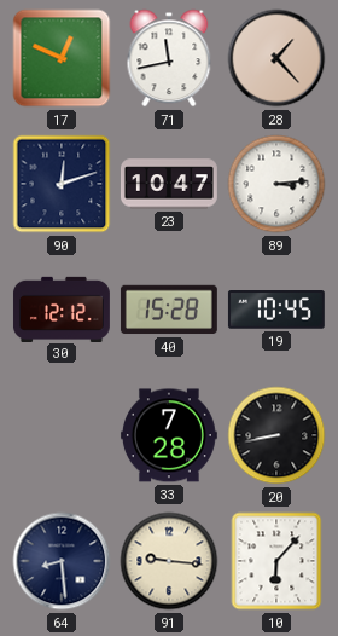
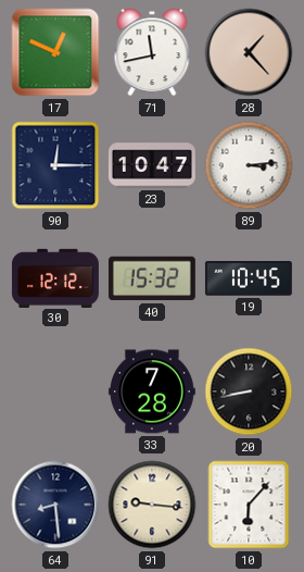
90: 12:12 -> 12:15 (55, 165)
40: 15:28 -> 15:32 (152, 278)
